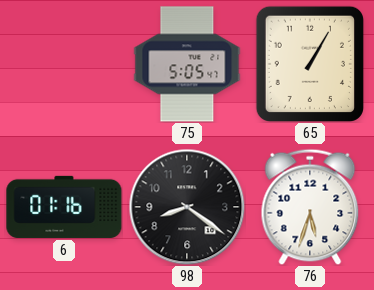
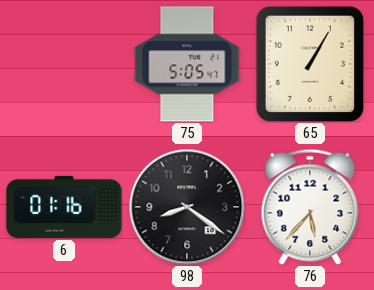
76: 5:33 -> 5:37 (310, 207)
